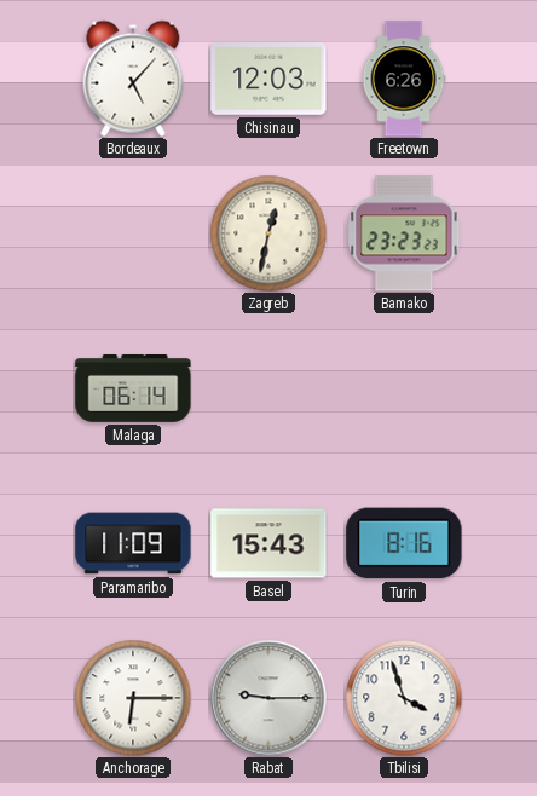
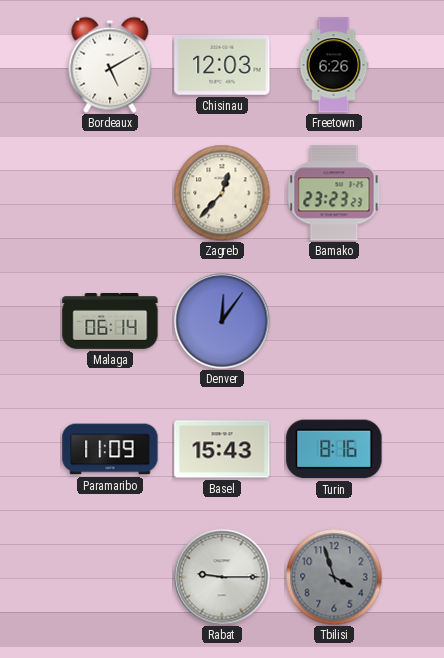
Bordeaux: 5:07 -> 5:10 (110, 65)
Zagreb: 12:32 -> 12:37 (222, 193)
Denver: none -> 12:06 (222, 321)
Anchorage: 6:15 -> none (133, 698)
Tbilisi dial: white -> grey (334, 577)
